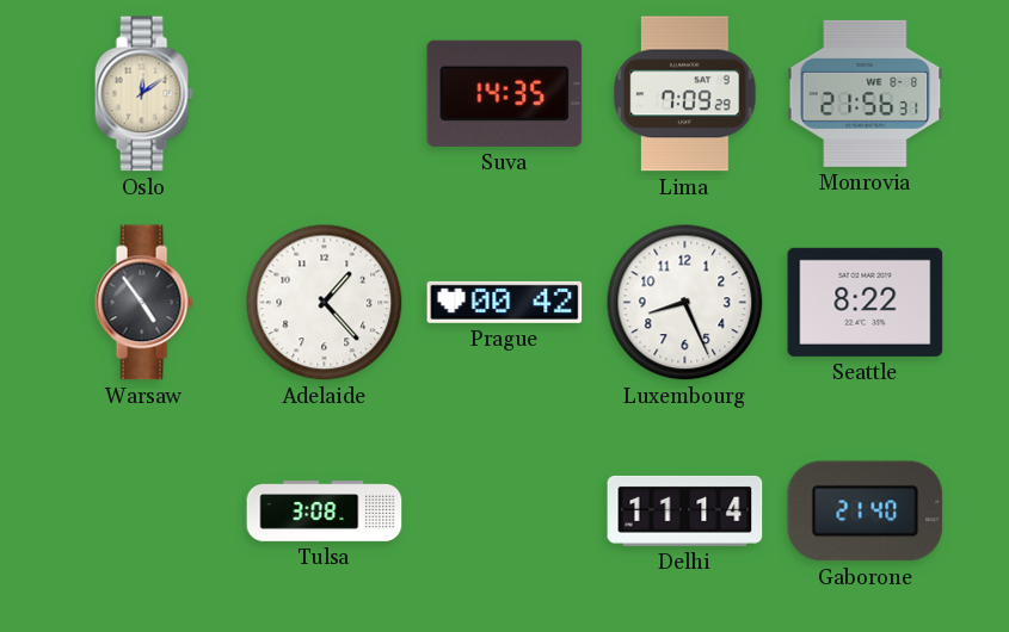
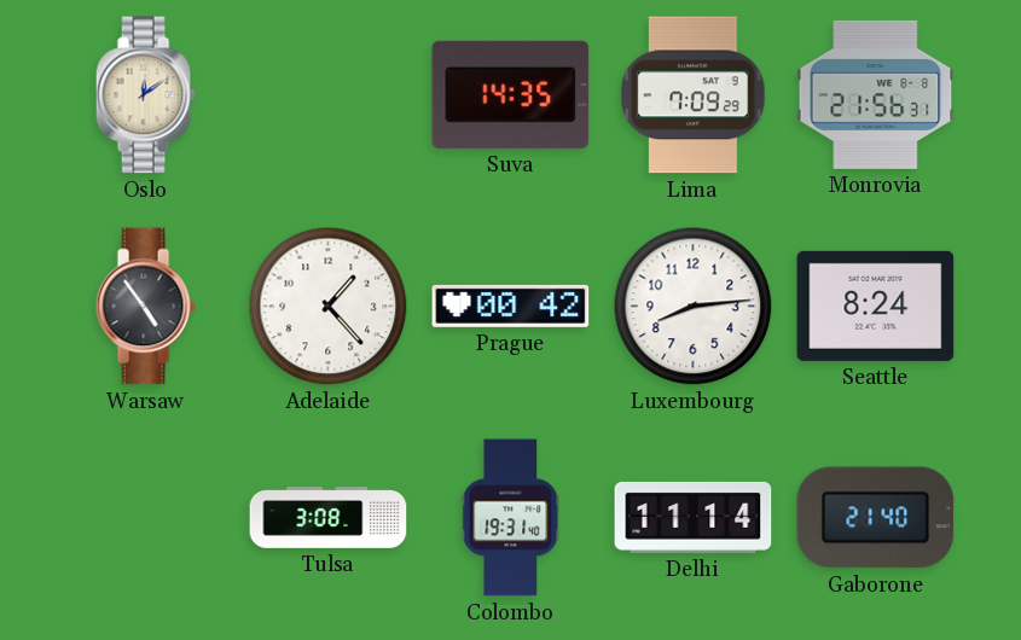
Luxembourg: 8:26 -> 8:14 (694, 307)
Seattle: 8:22 -> 8:24 (876, 306)
Colombo: none -> 19:31 (511, 518)
